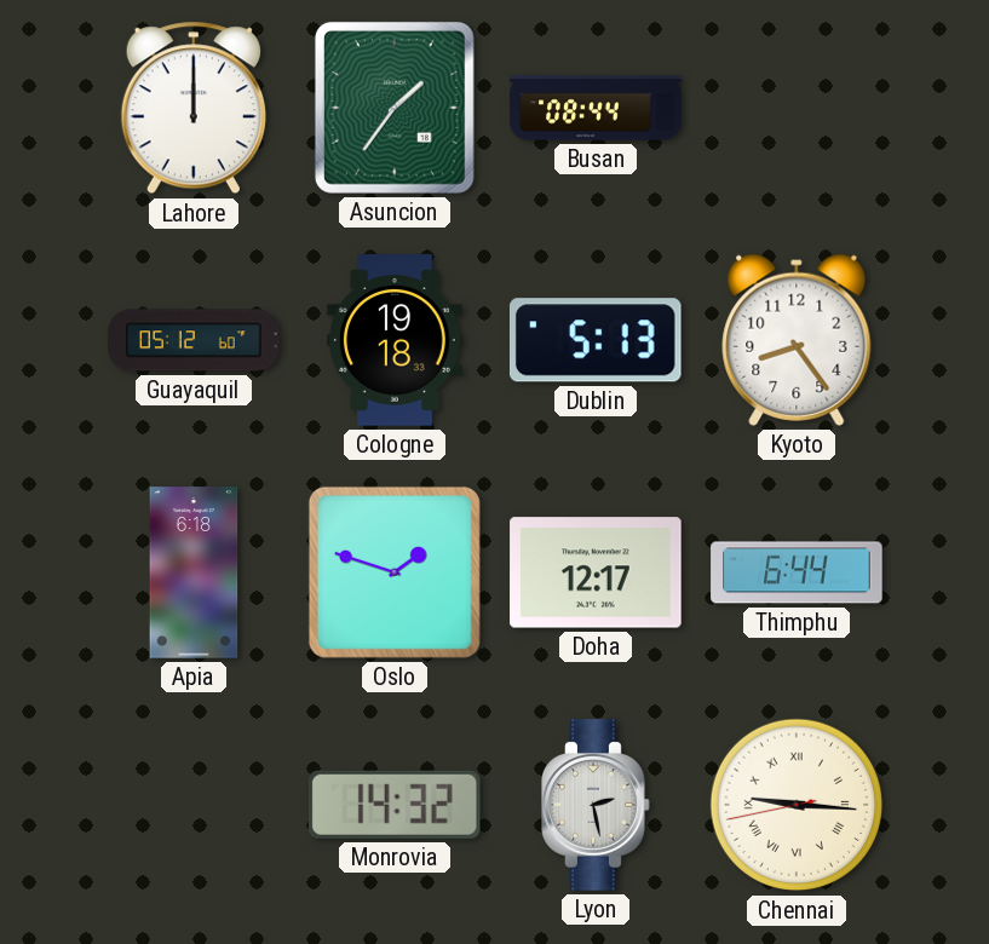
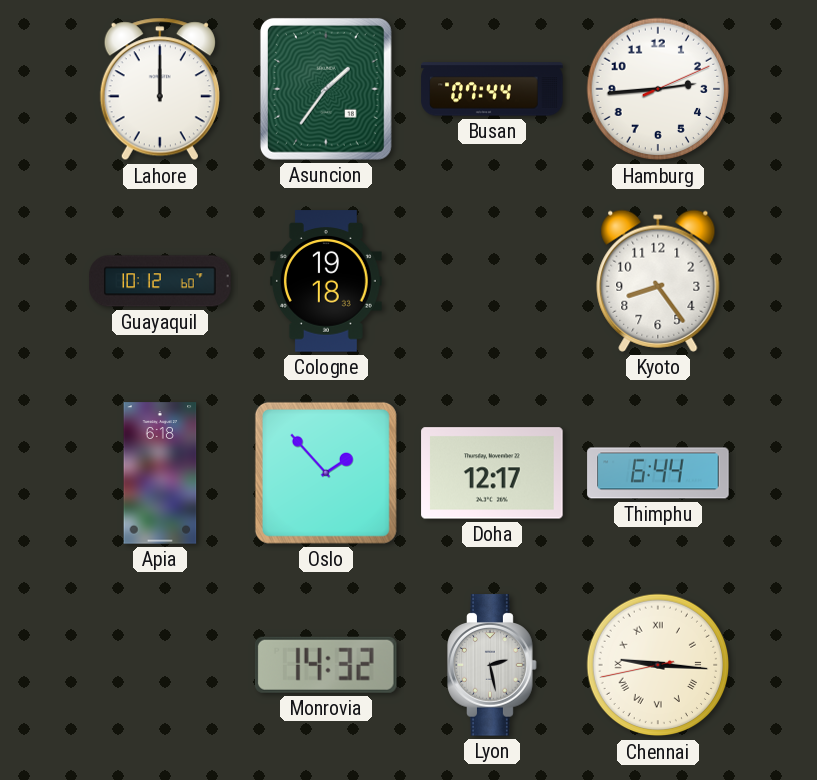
Busan: 08:44 -> 07:44 (492, 89)
Hamburg: none -> 2:44 (658, 89)
Guayaquil: 05:12 -> 10:12 (160, 281)
Dublin: 5:13 -> none (596, 340)
Oslo: 1:48 -> 1:53 (326, 473)
